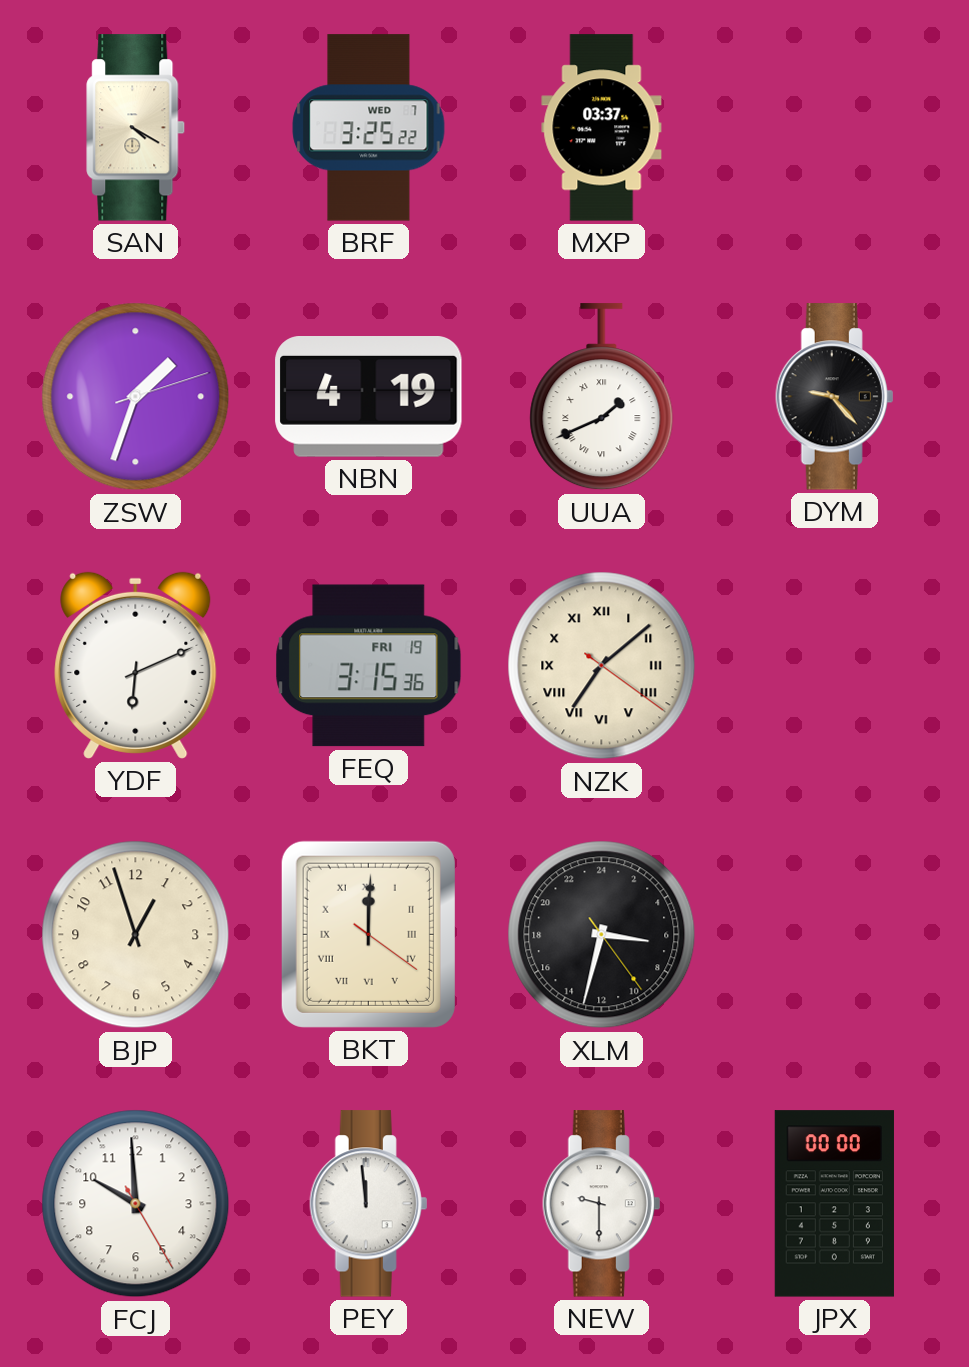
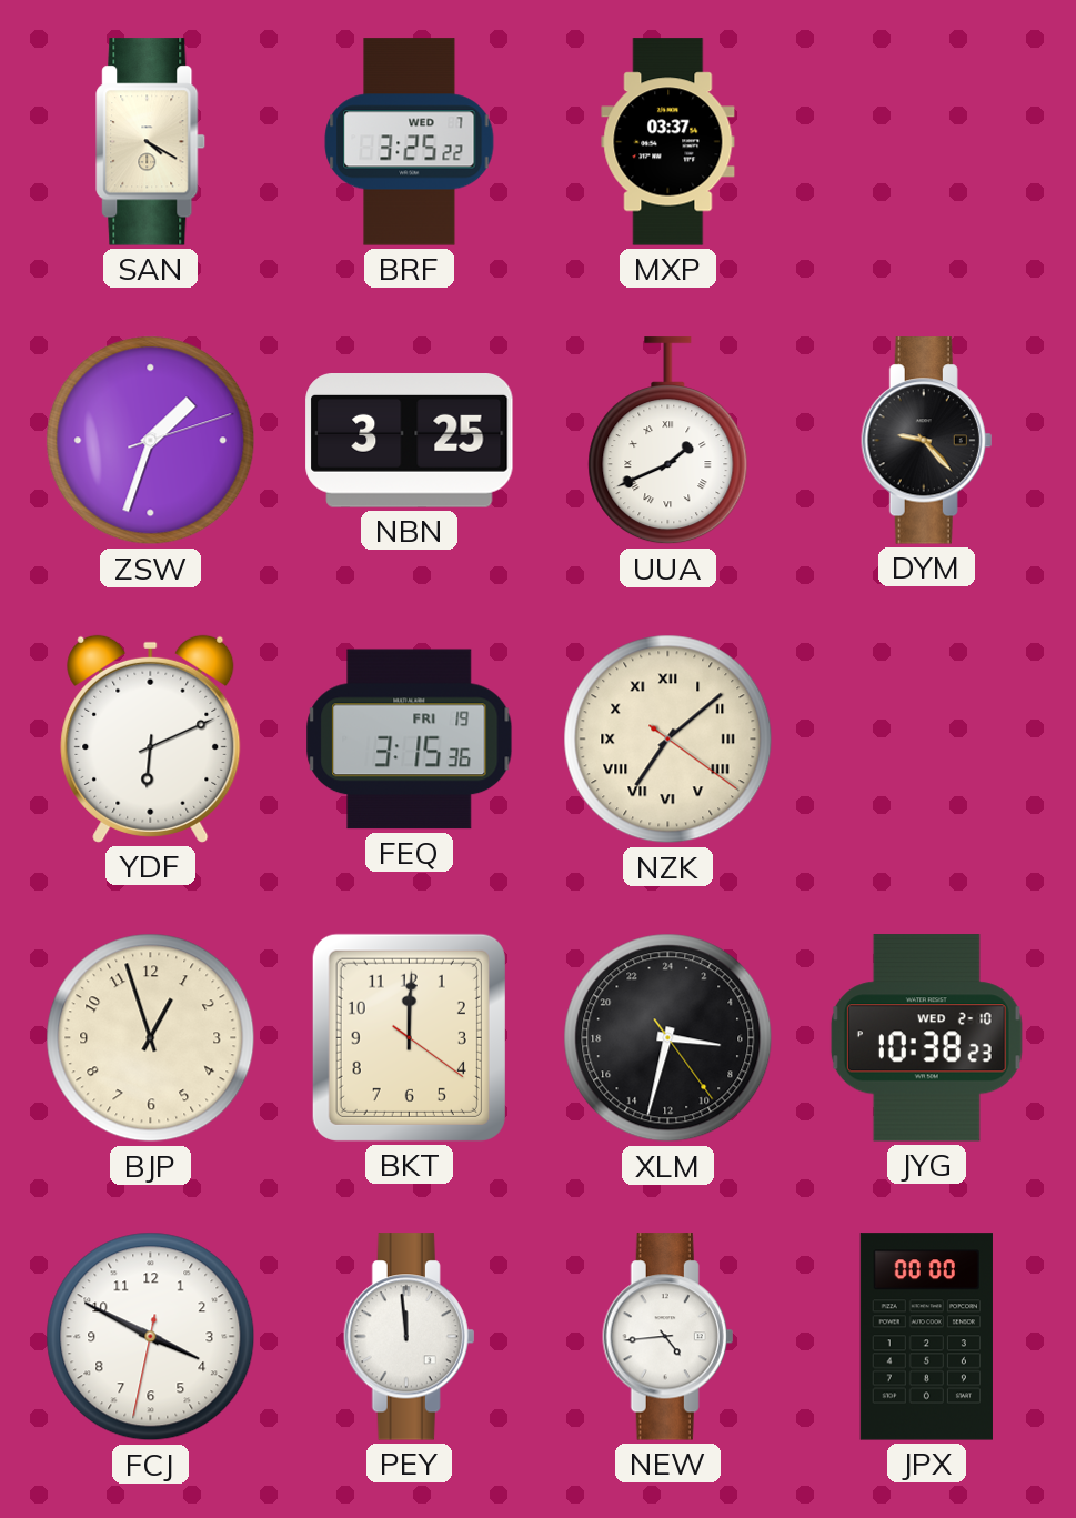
NBN: 4:19 -> 3:25 (410, 441)
BKT numerals: Roman -> Arabic (409, 1037)
JYG: none -> 10:38 (926, 1038)
FCJ: 9:59 -> 3:49 (151, 1337)
NEW: 9:30 -> 4:44 (668, 1337)
